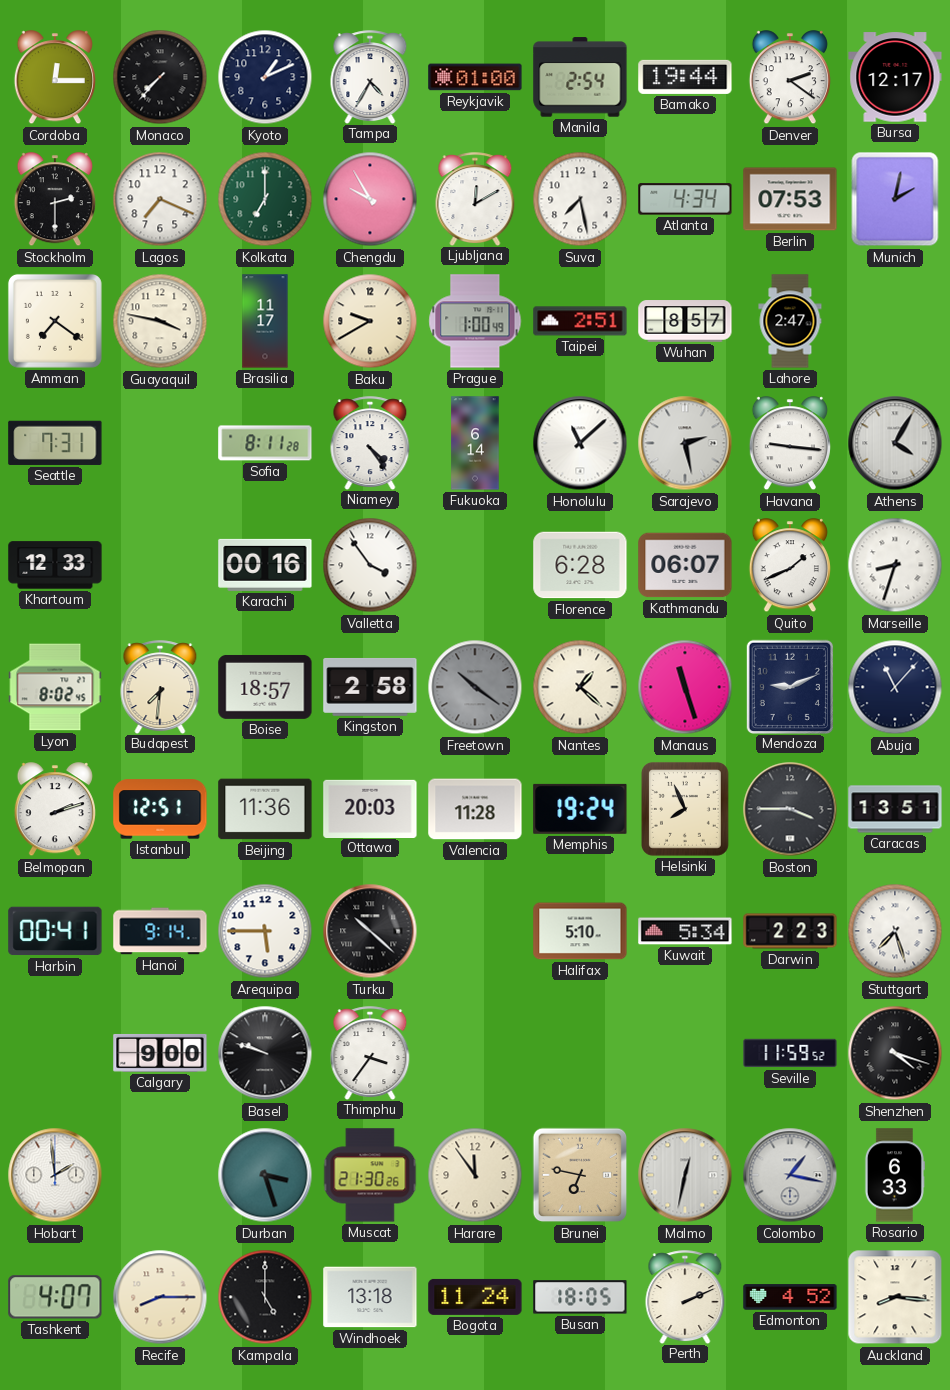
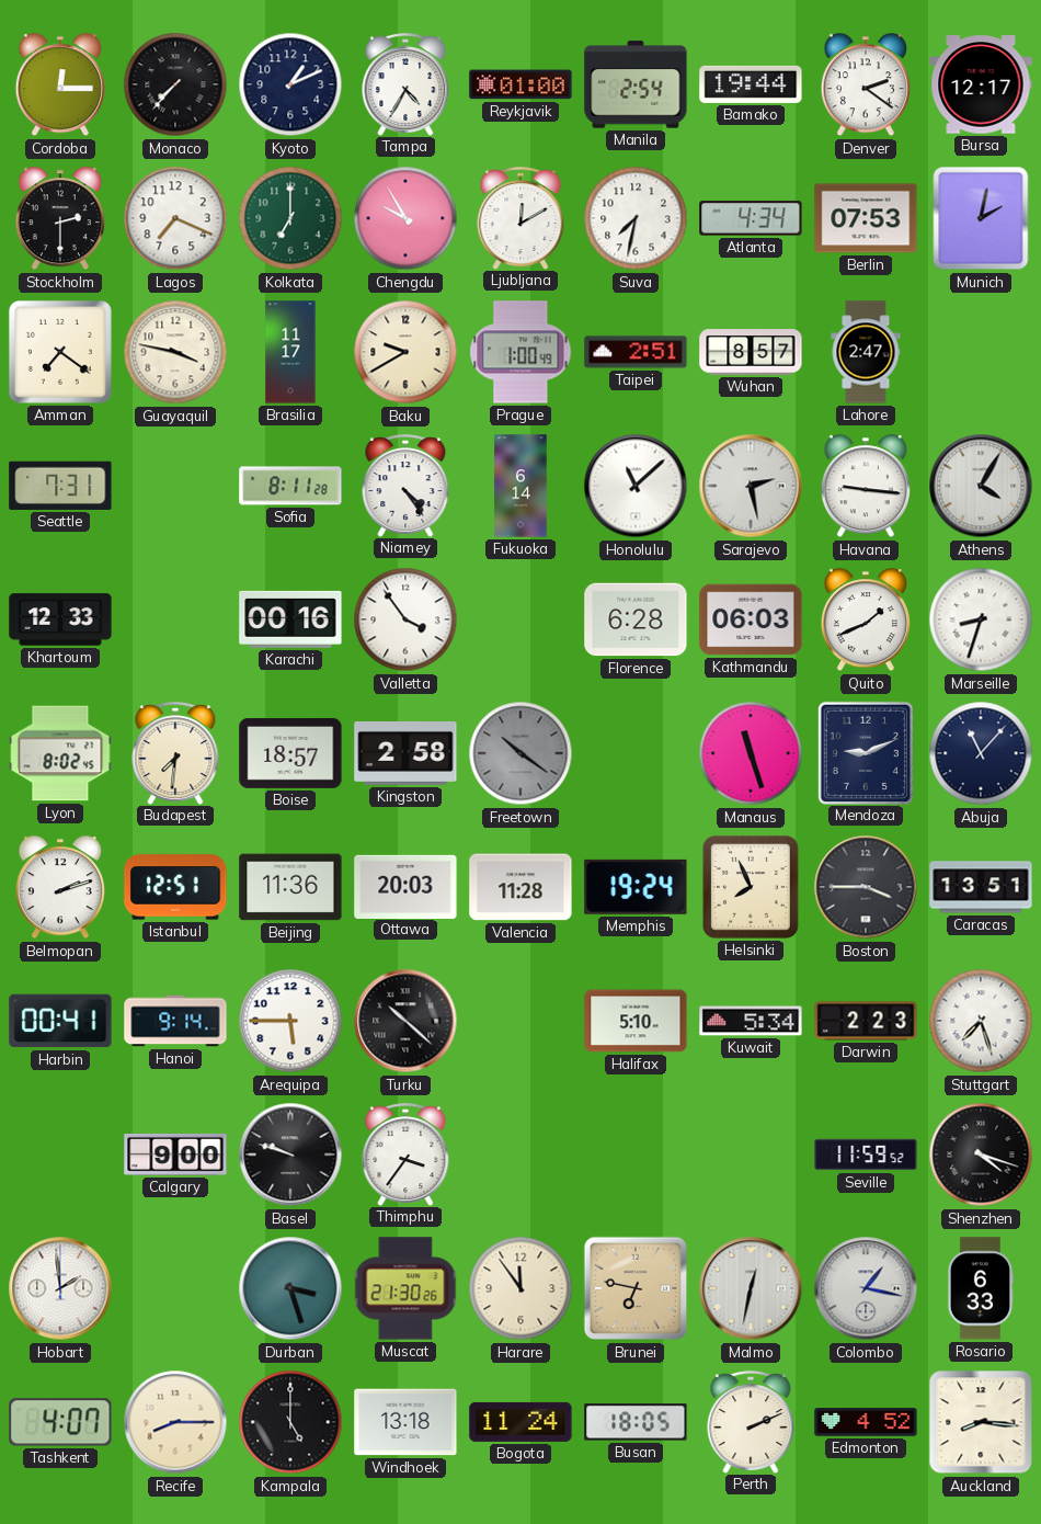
Suva: 7:28 -> 7:32 (636, 218)
Kathmandu: 06:07 -> 06:03 (751, 619)
Nantes: 1:22 -> none (580, 687)
